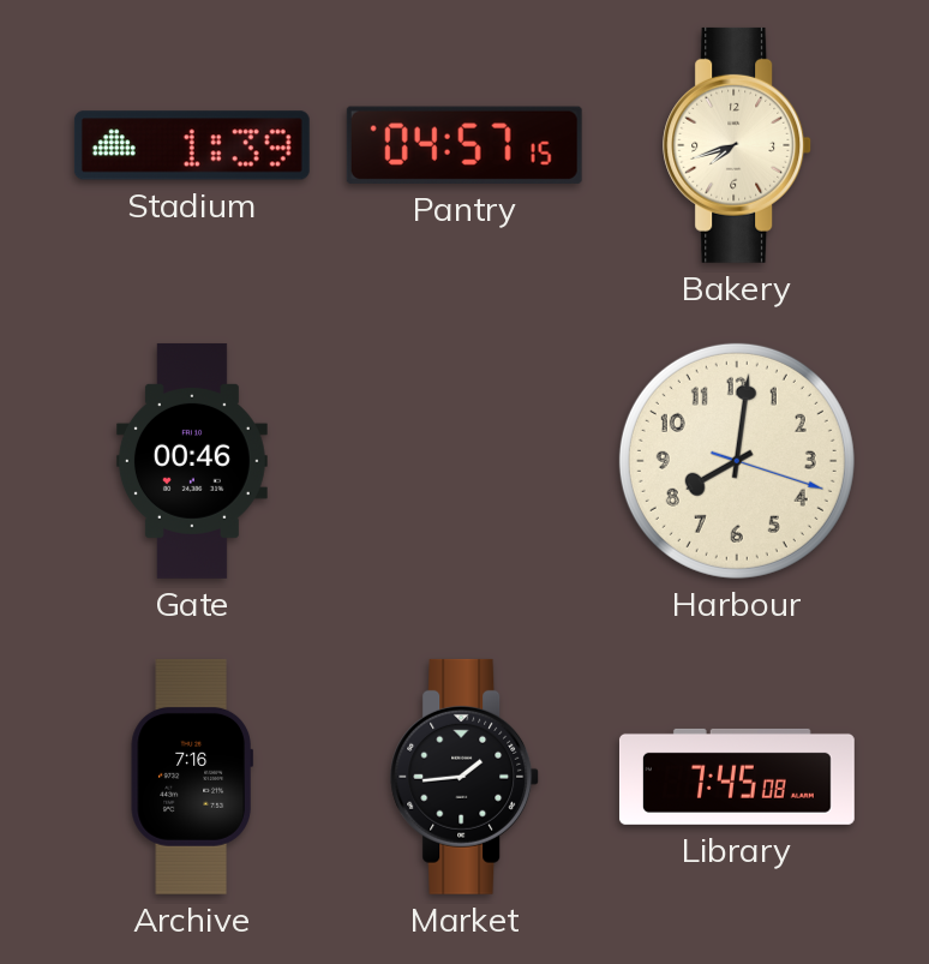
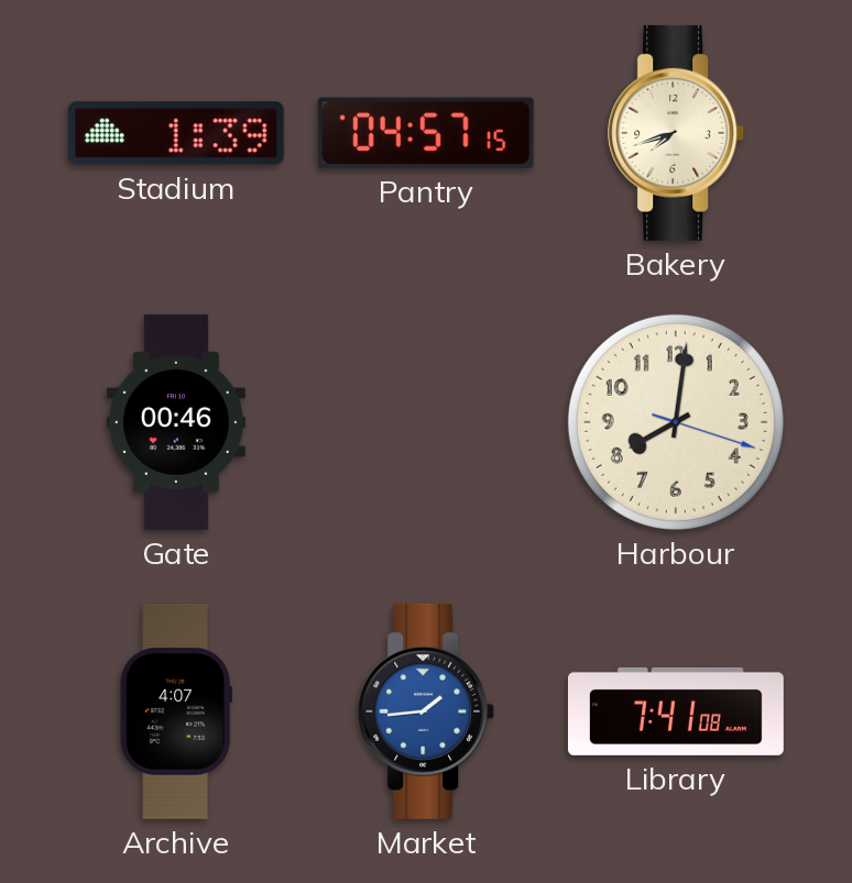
Archive: 7:16 -> 4:07 (176, 711)
Market dial: black -> blue (427, 711)
Library: 7:45 -> 7:41 (676, 711)
